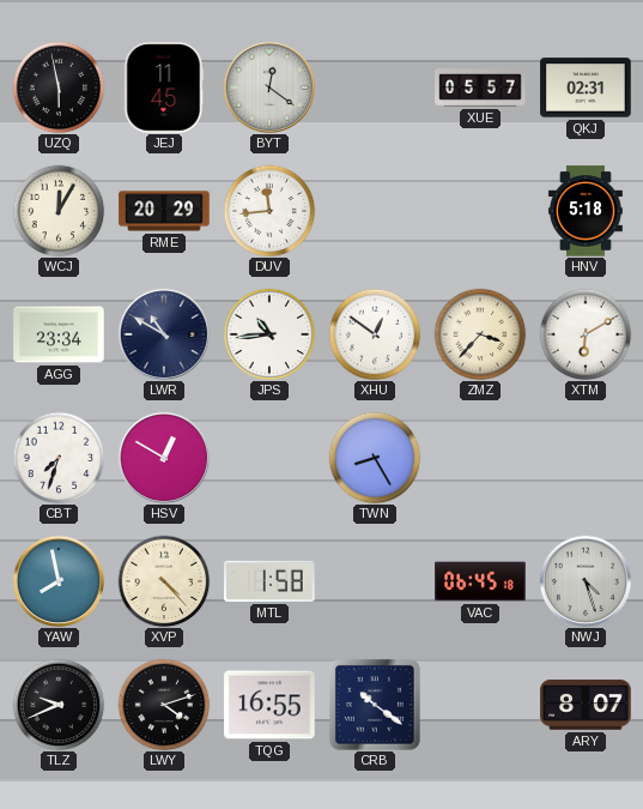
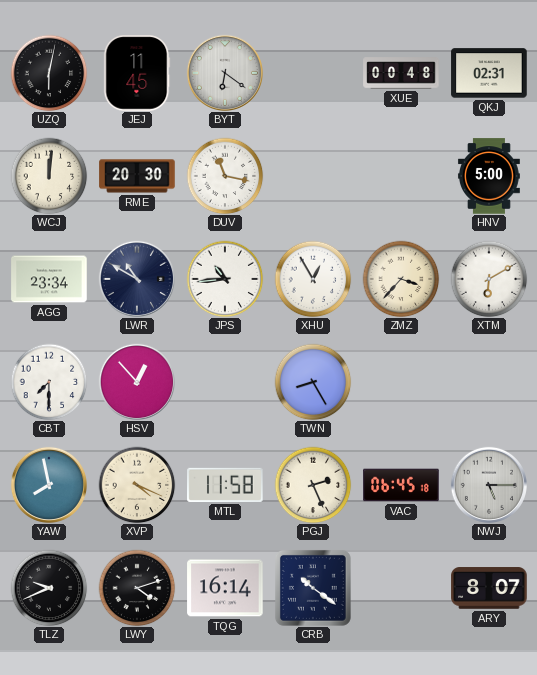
UZQ: 5:58 -> 6:02 (49, 73)
BYT: 12:21 -> 6:21 (225, 73)
XUE: 05:57 -> 00:48 (401, 73)
WCJ: 12:05 -> 12:01 (49, 176)
RME: 20:29 -> 20:30 (137, 176)
DUV: 11:44 -> 11:17 (225, 176)
HNV: 5:18 -> 5:00 (489, 176)
XHU: 12:51 -> 12:55 (313, 279)
CBT: 7:33 -> 7:30 (49, 382)
HSV: 12:50 -> 12:53 (137, 382)
XVP: 4:23 -> 4:19 (137, 485)
MTL: 1:58 -> 11:58 (225, 485)
PGJ: none -> 2:26 (313, 485)
NWJ: 4:27 -> 5:15 (489, 485)
TQG: 16:55 -> 16:14 (225, 588)
